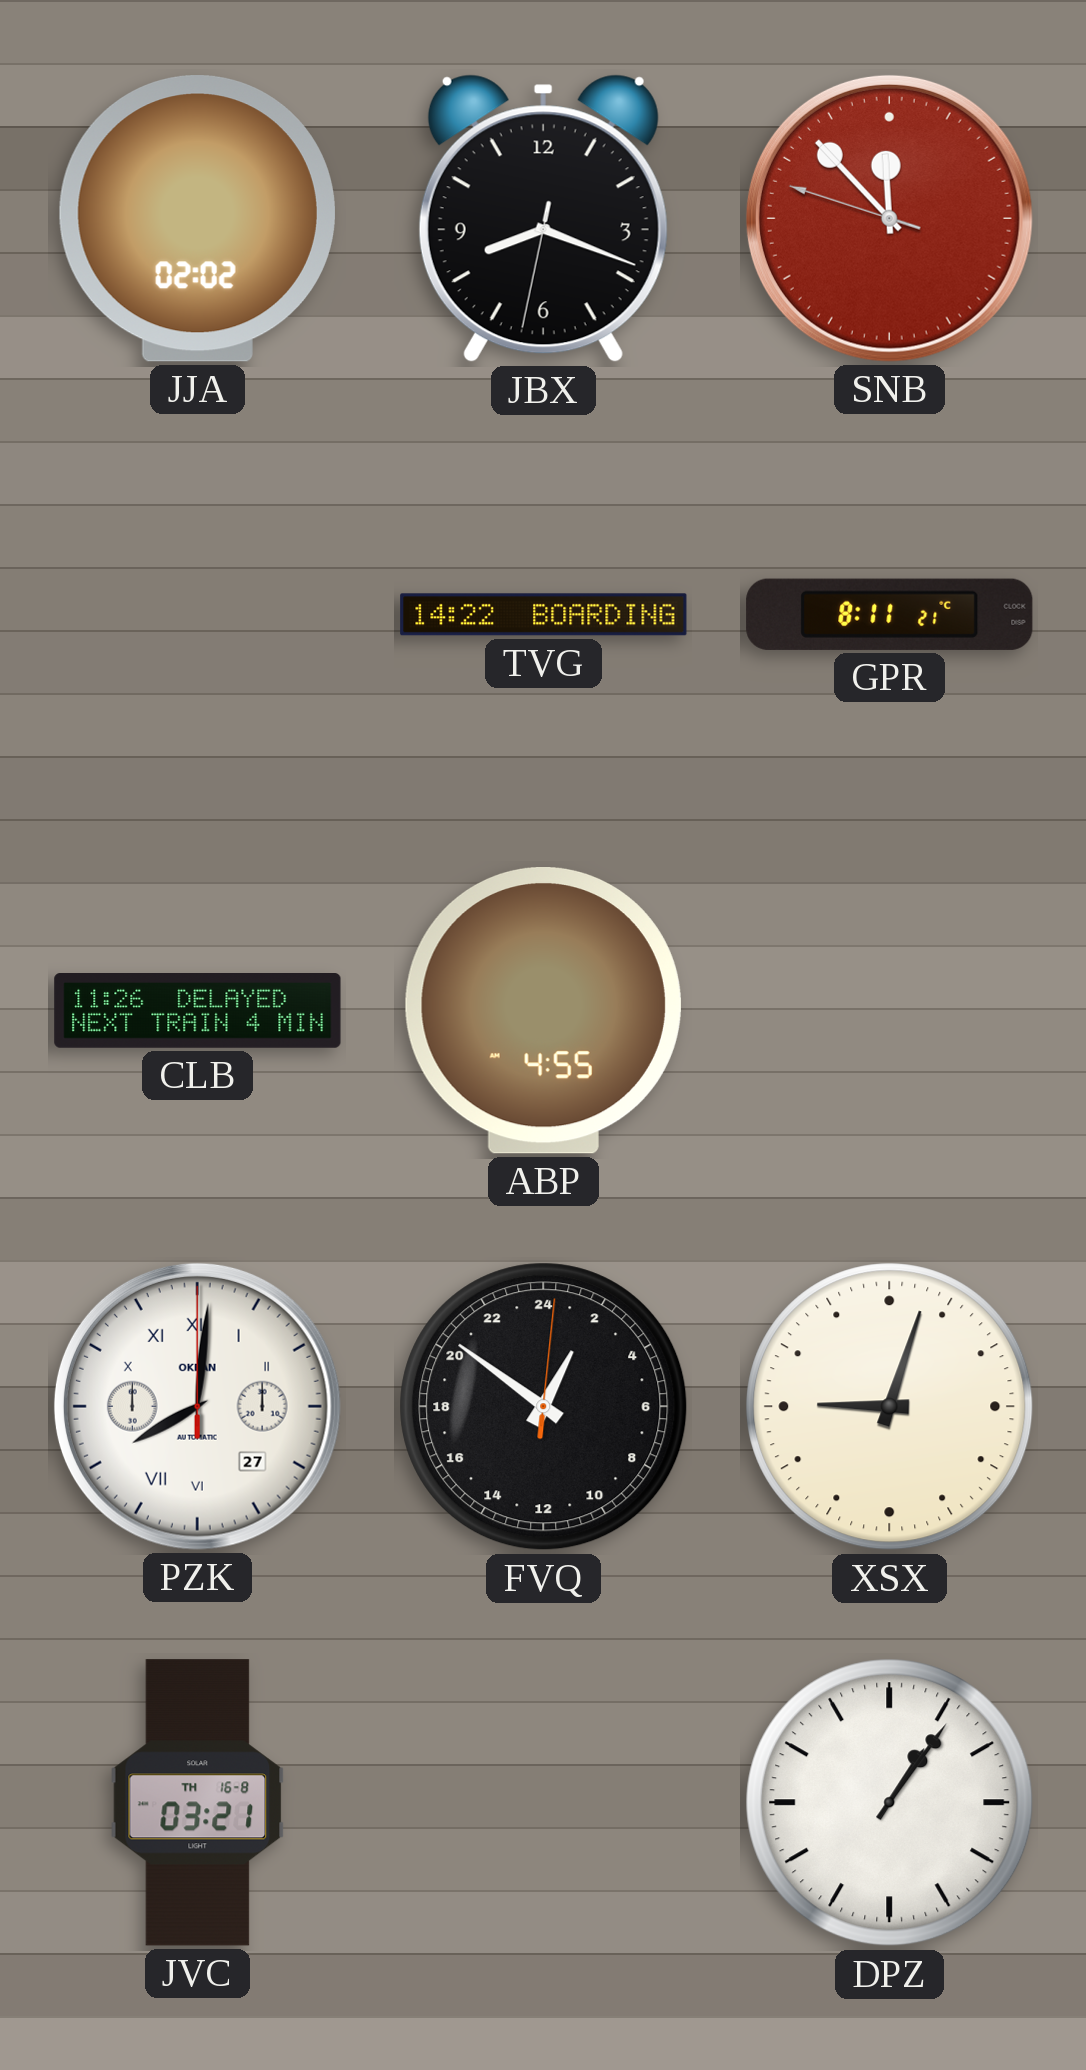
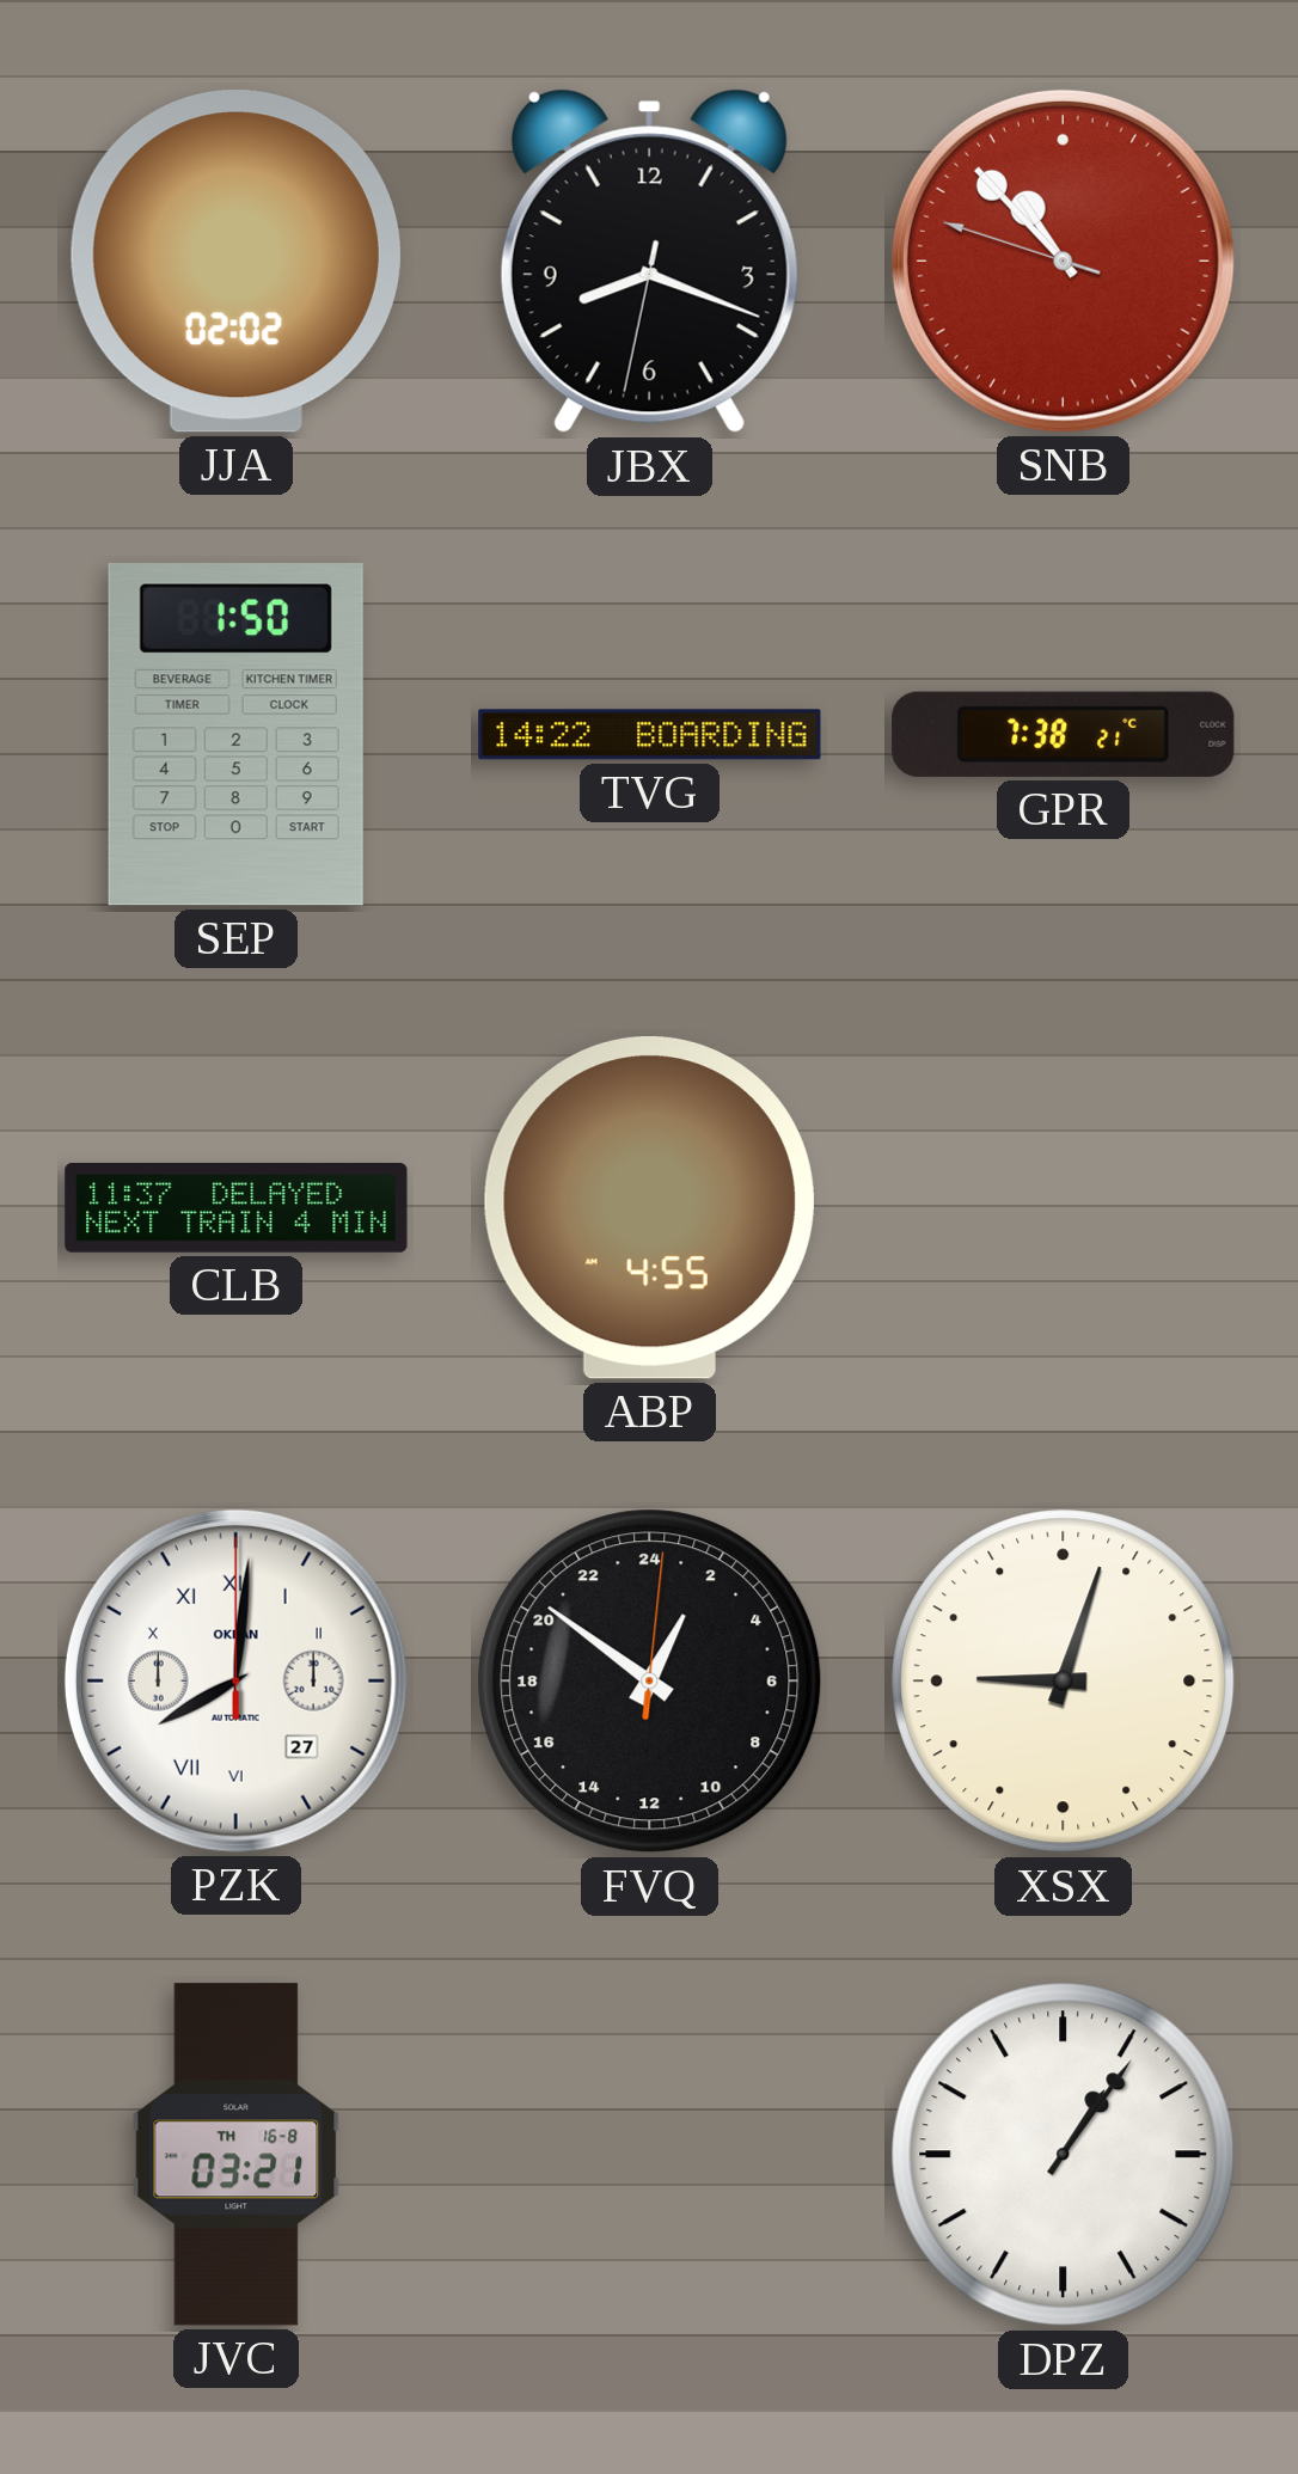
SNB: 11:52 -> 10:52 (1063, 261)
SEP: none -> 1:50 (235, 735)
GPR: 8:11 -> 7:38 (1064, 734)
CLB: 11:26 -> 11:37 (237, 1208)
